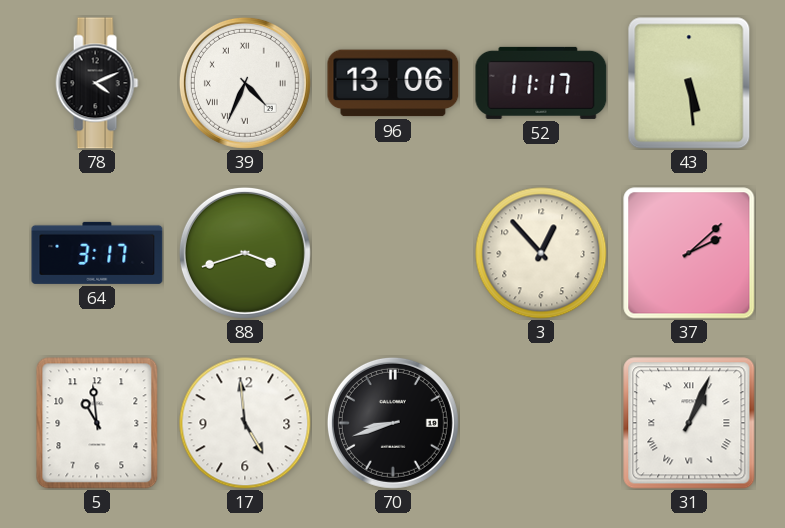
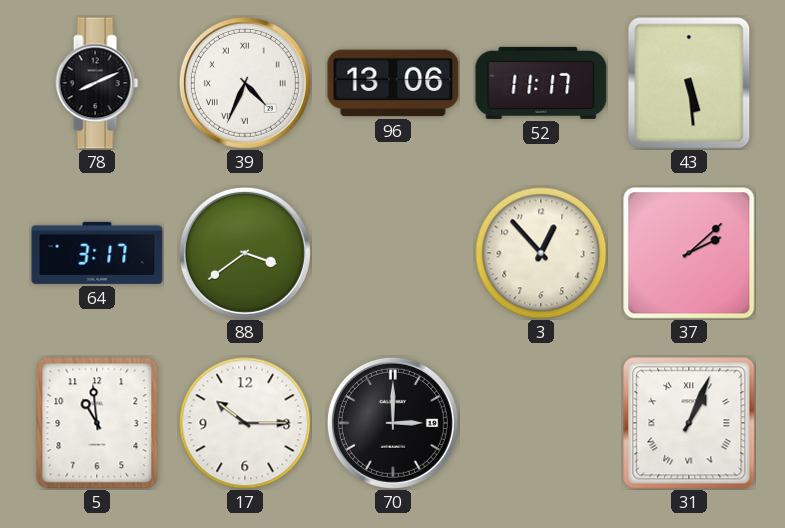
78: 4:11 -> 8:11 (97, 83)
88: 3:42 -> 3:39 (245, 253)
17: 4:59 -> 10:15 (245, 423)
70: 8:42 -> 3:00 (393, 423)
